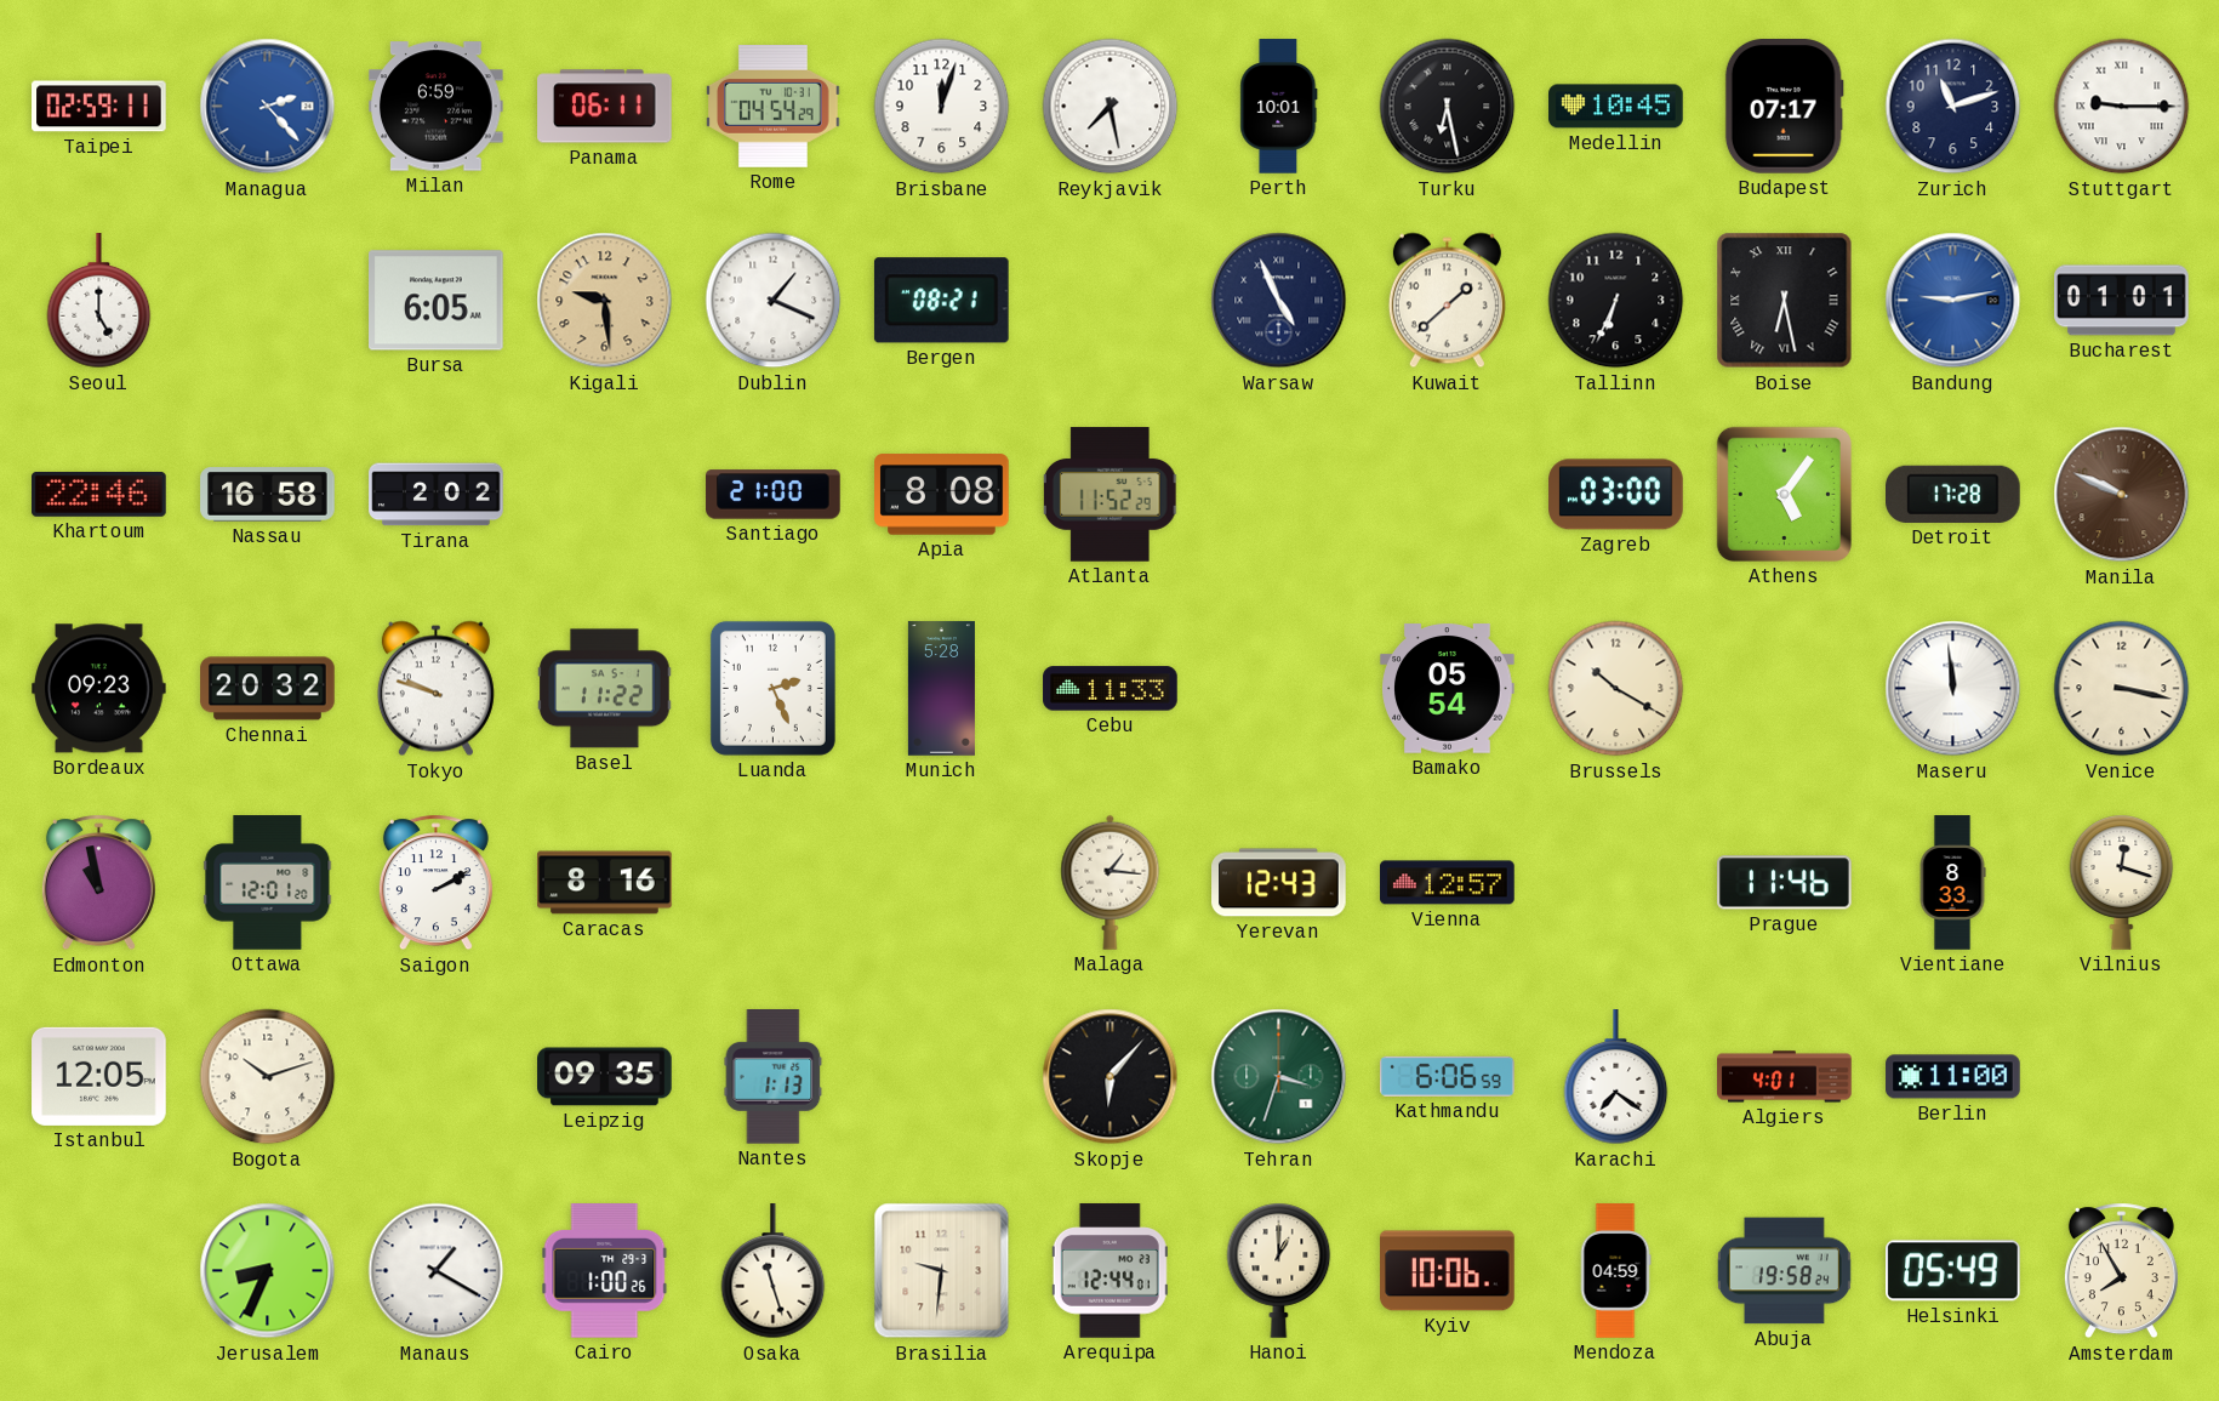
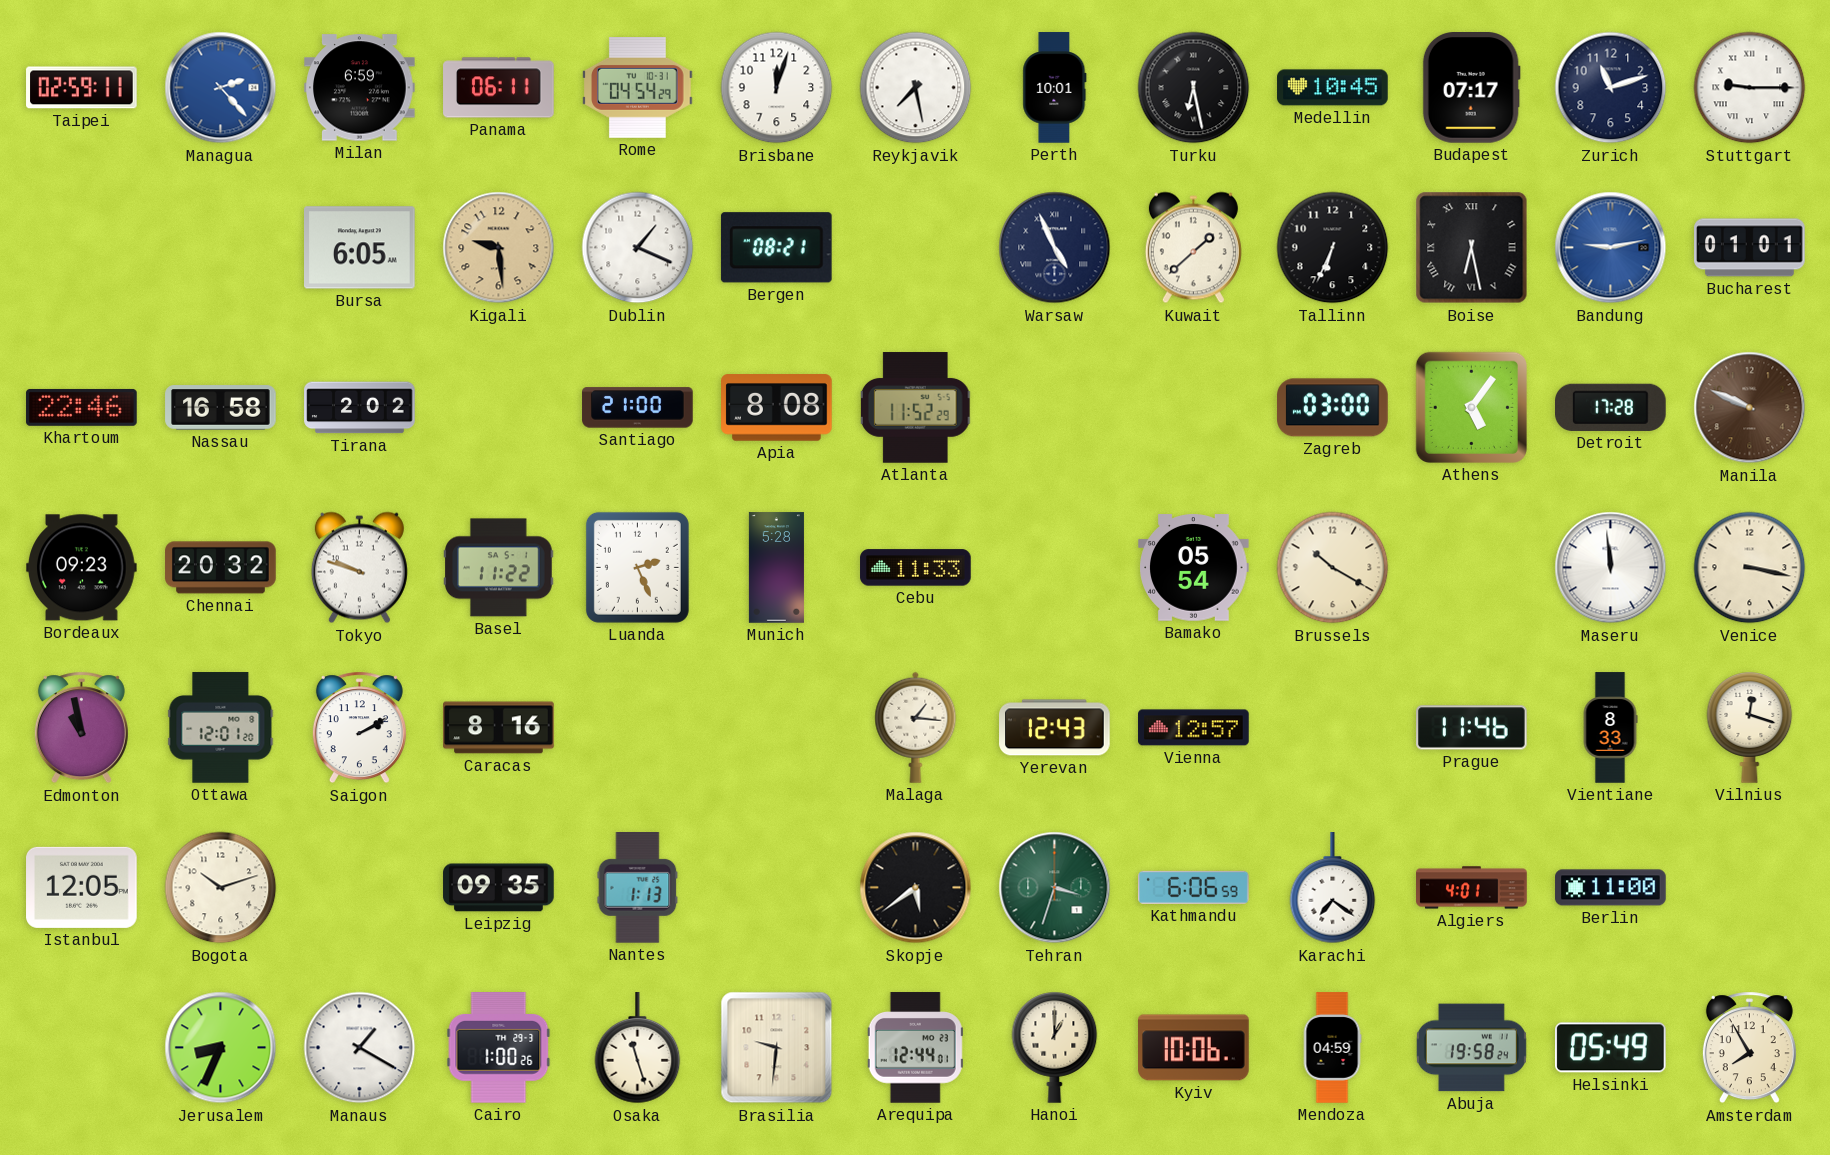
Seoul: 5:00 -> none (99, 301)
Skopje: 6:07 -> 5:39 (916, 888)
